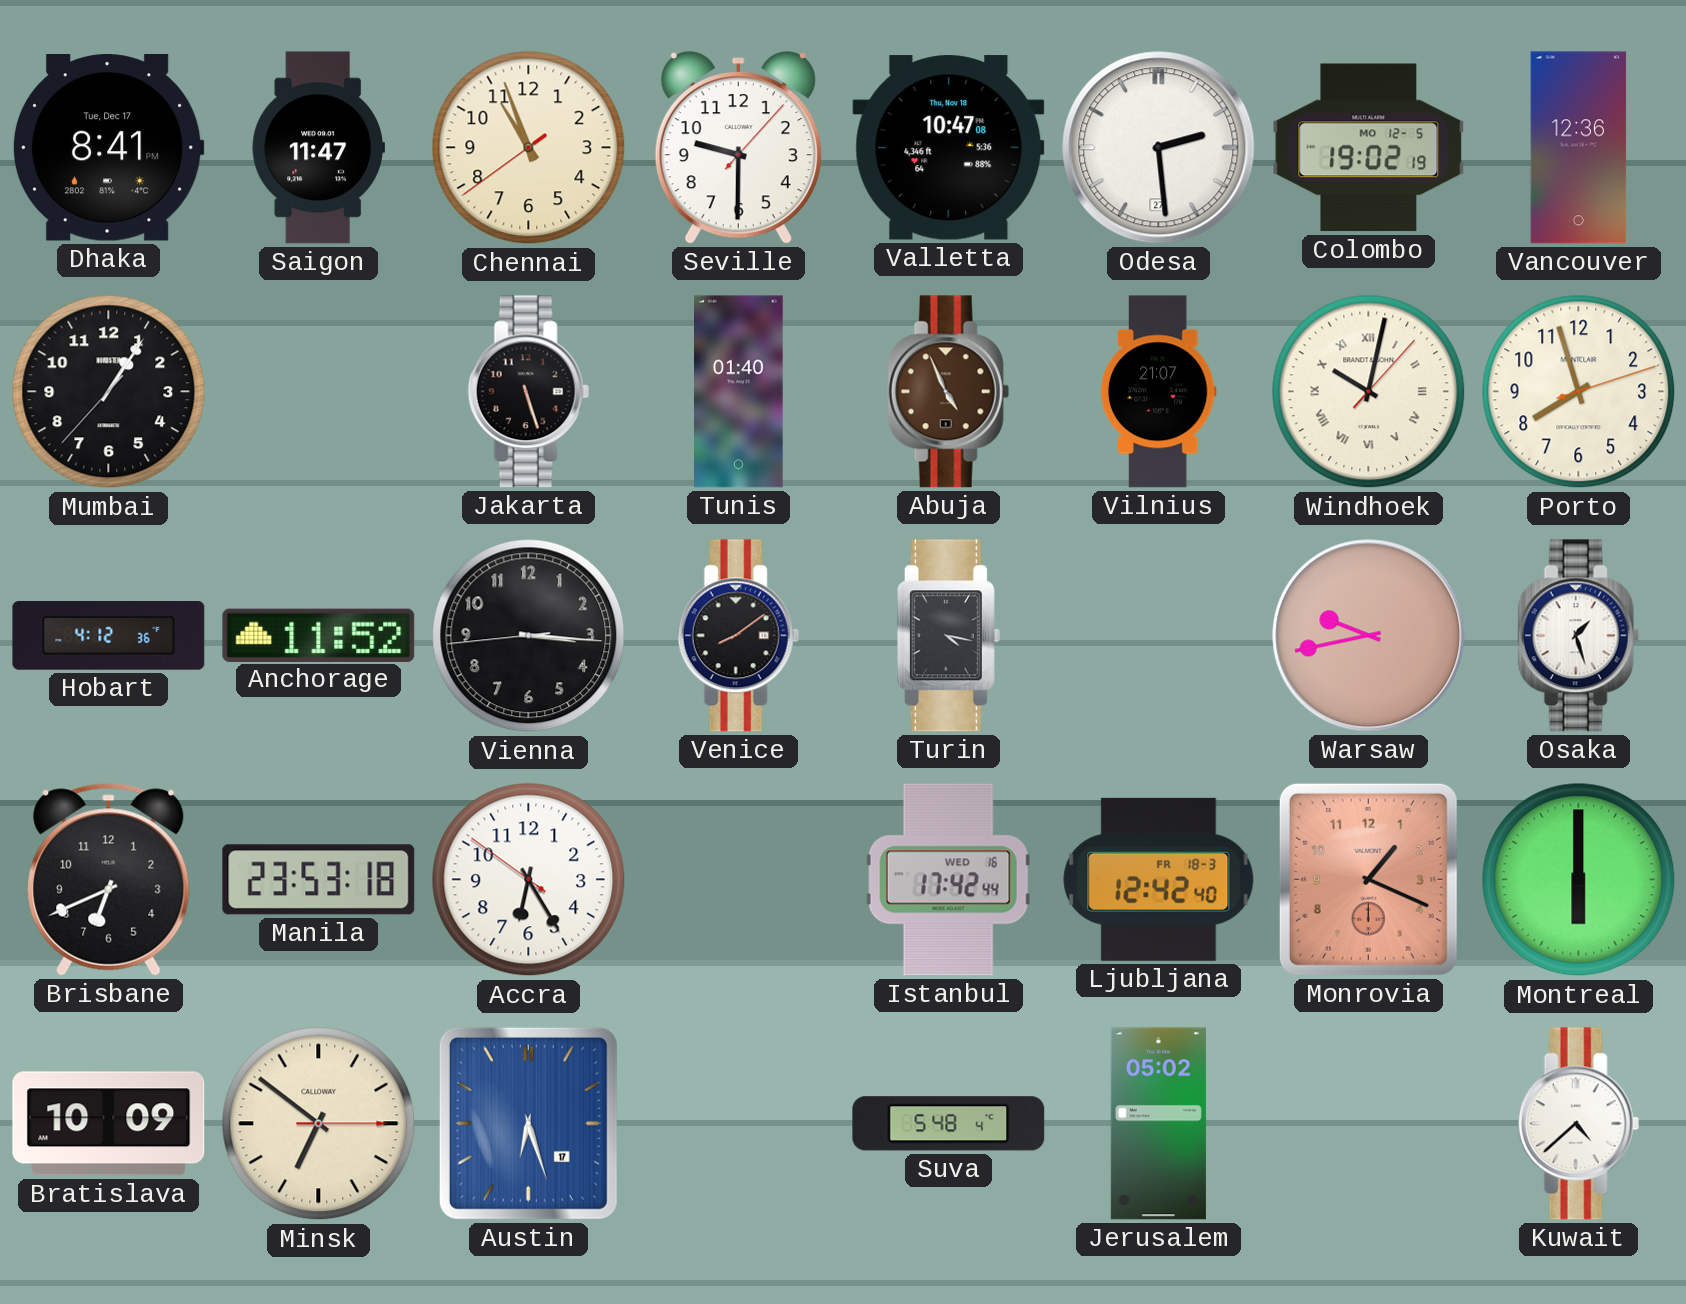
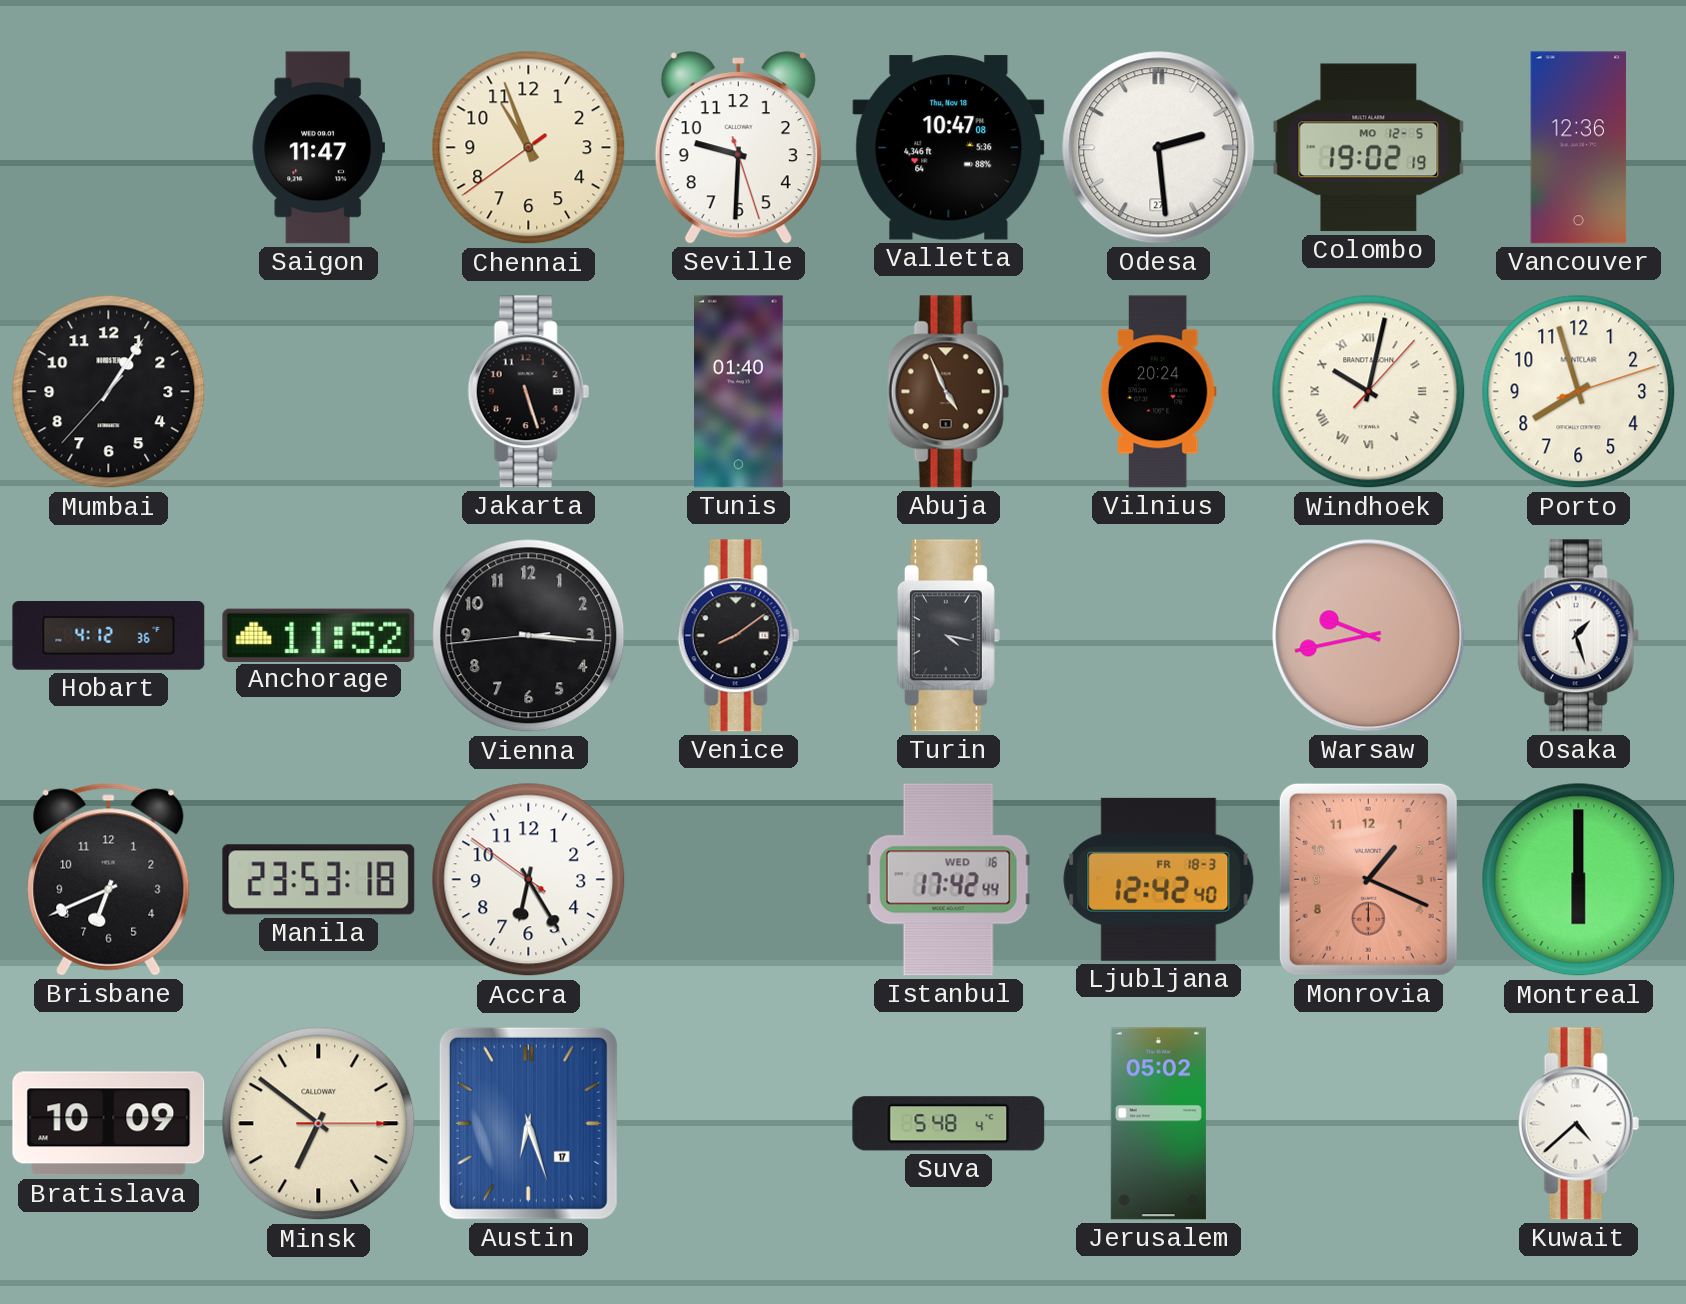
Dhaka: 8:41 -> none (108, 148)
Seville: 9:30:07 -> 9:30:27 (738, 148)
Vilnius: 21:07 -> 20:24 (1158, 392)
